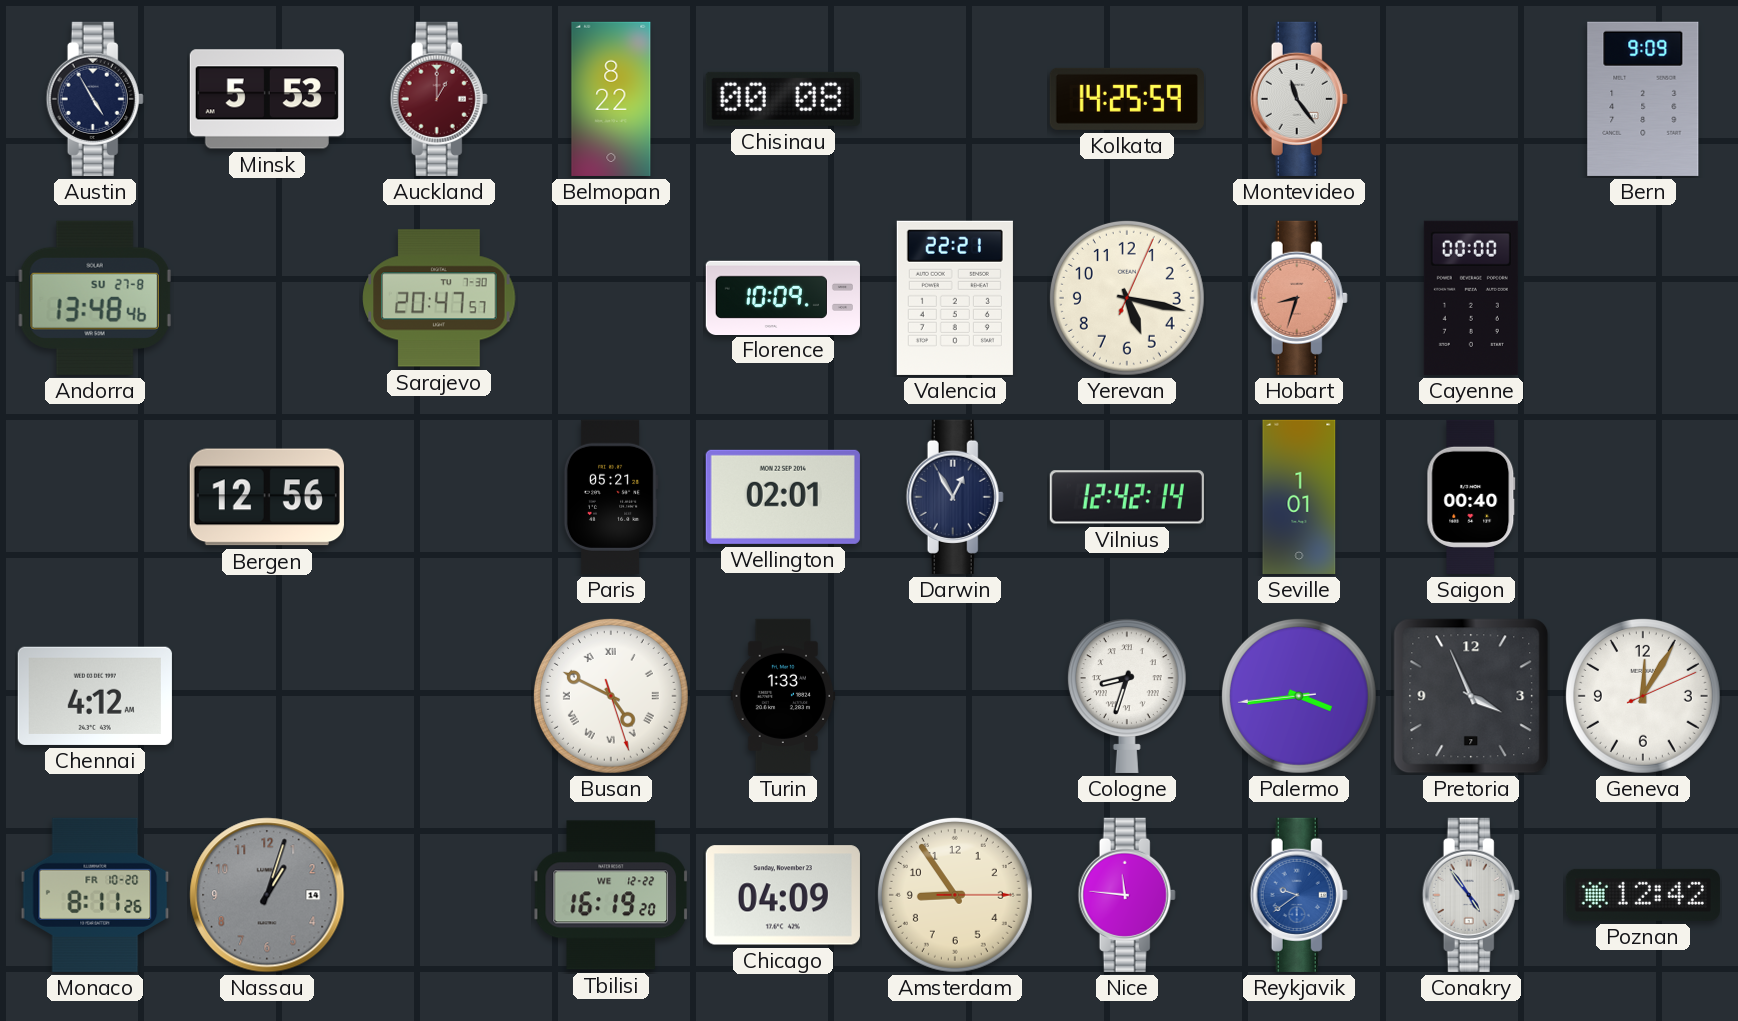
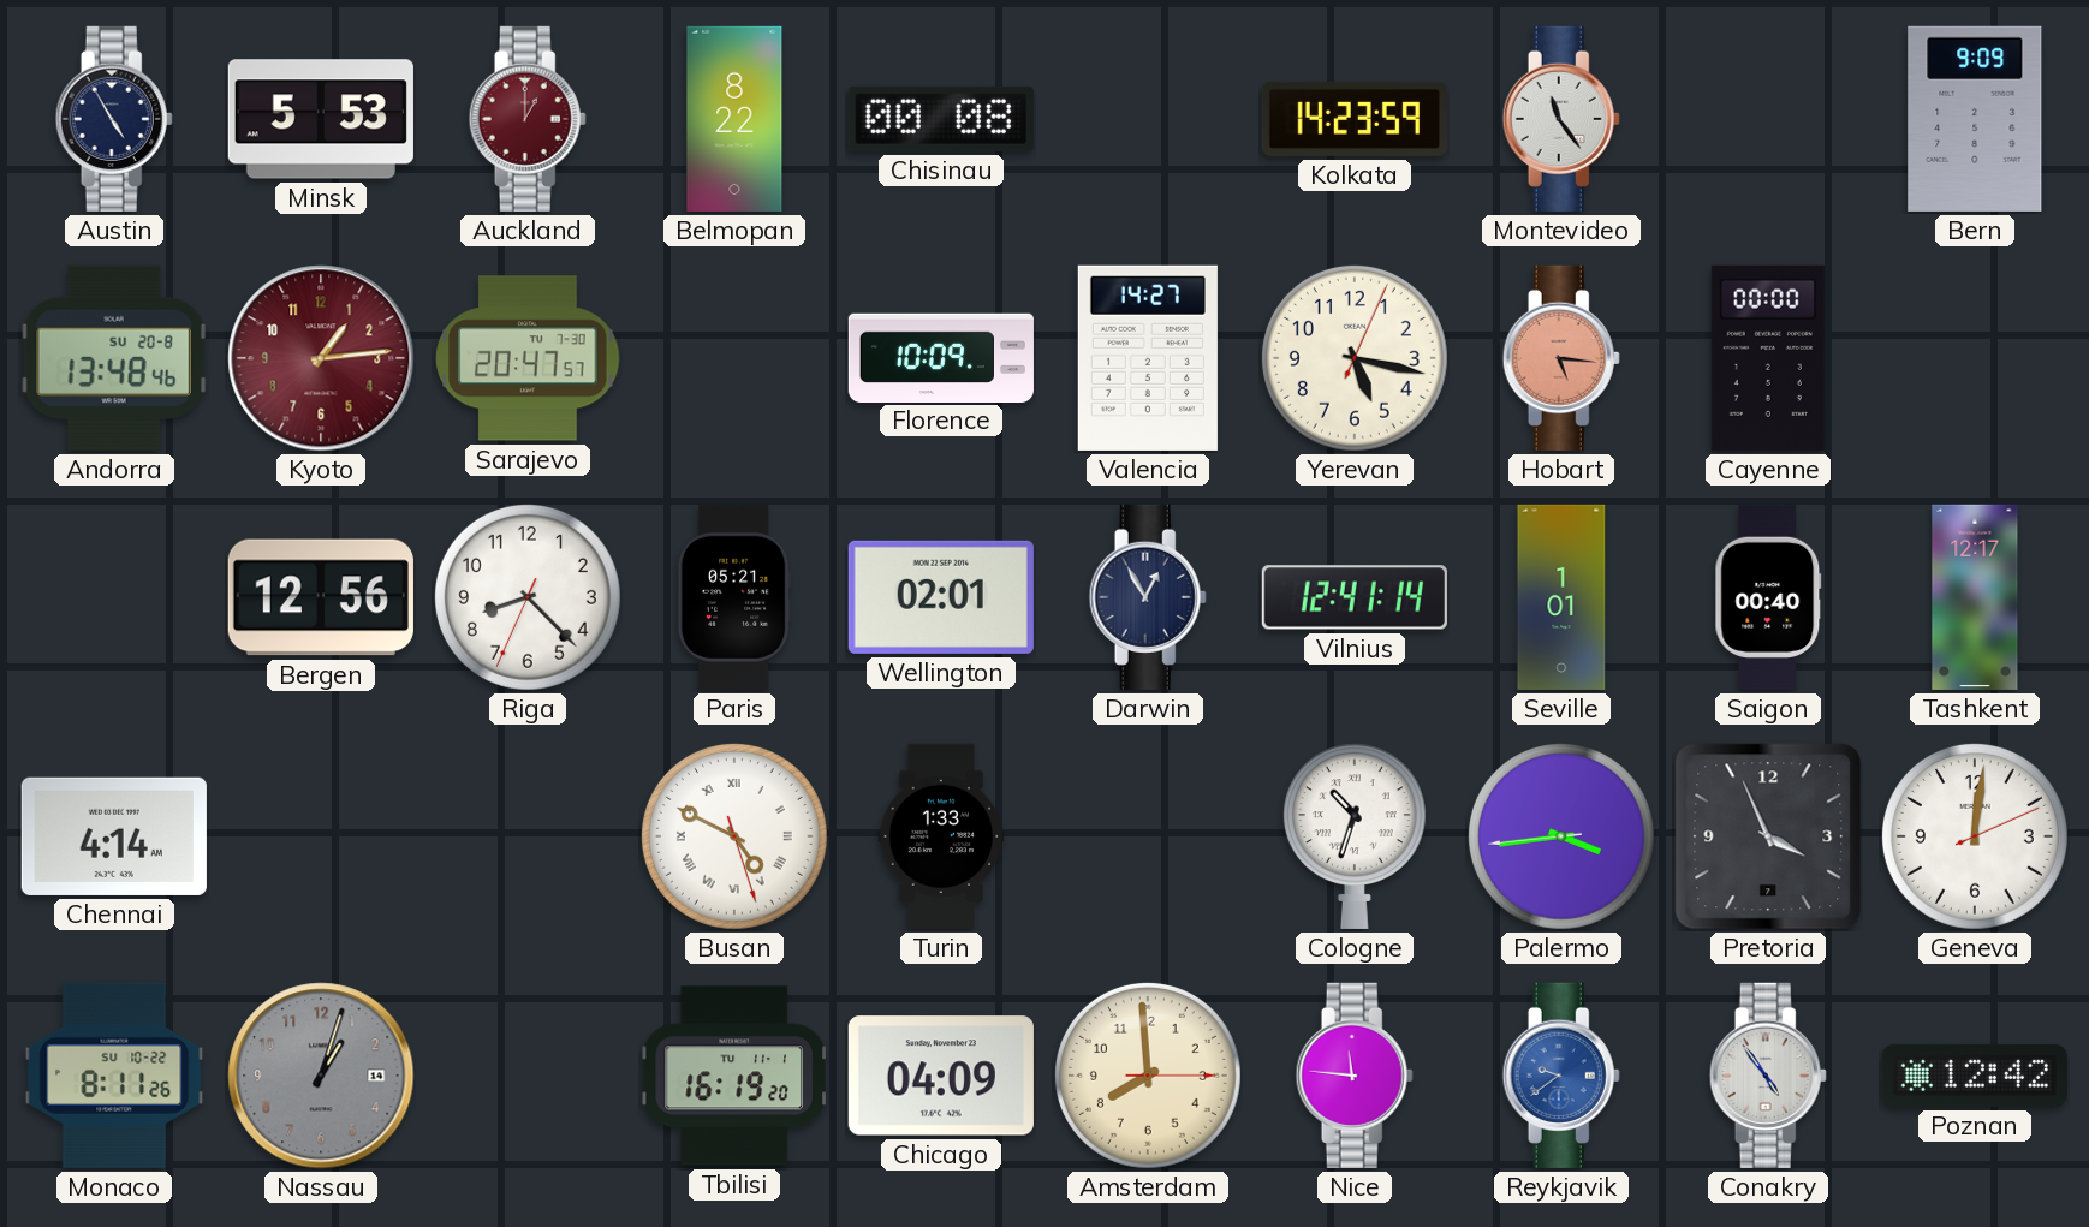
Kolkata: 14:25 -> 14:23 (1355, 119)
Andorra date: SU 27-8 -> SU 20-8 (114, 358)
Kyoto: none -> 1:14 (321, 358)
Valencia: 22:21 -> 14:27 (1148, 358)
Hobart: 8:33 -> 5:16 (1561, 358)
Riga: none -> 8:22 (528, 597)
Vilnius: 12:42 -> 12:41 (1355, 597)
Tashkent: none -> 12:17 (1975, 597)
Chennai: 4:12 -> 4:14 (114, 836)
Cologne: 8:33 -> 10:33 (1355, 836)
Geneva: 12:05 -> 12:01 (1975, 836)
Monaco date: FR 10-20 -> SU 10-22 (114, 1076)
Tbilisi date: WE 12-22 -> TU 11-1 (734, 1076)
Amsterdam: 8:54 -> 7:59 (1148, 1076)
